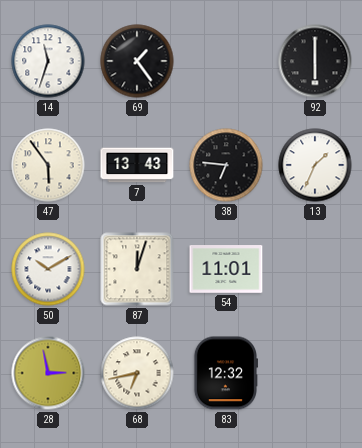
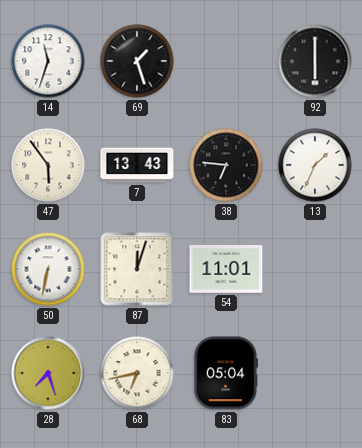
69: 1:24 -> 1:27 (137, 61)
50: 10:10 -> 6:32 (48, 269)
28: 2:58 -> 7:27 (48, 373)
83: 12:32 -> 05:04 (225, 373)
